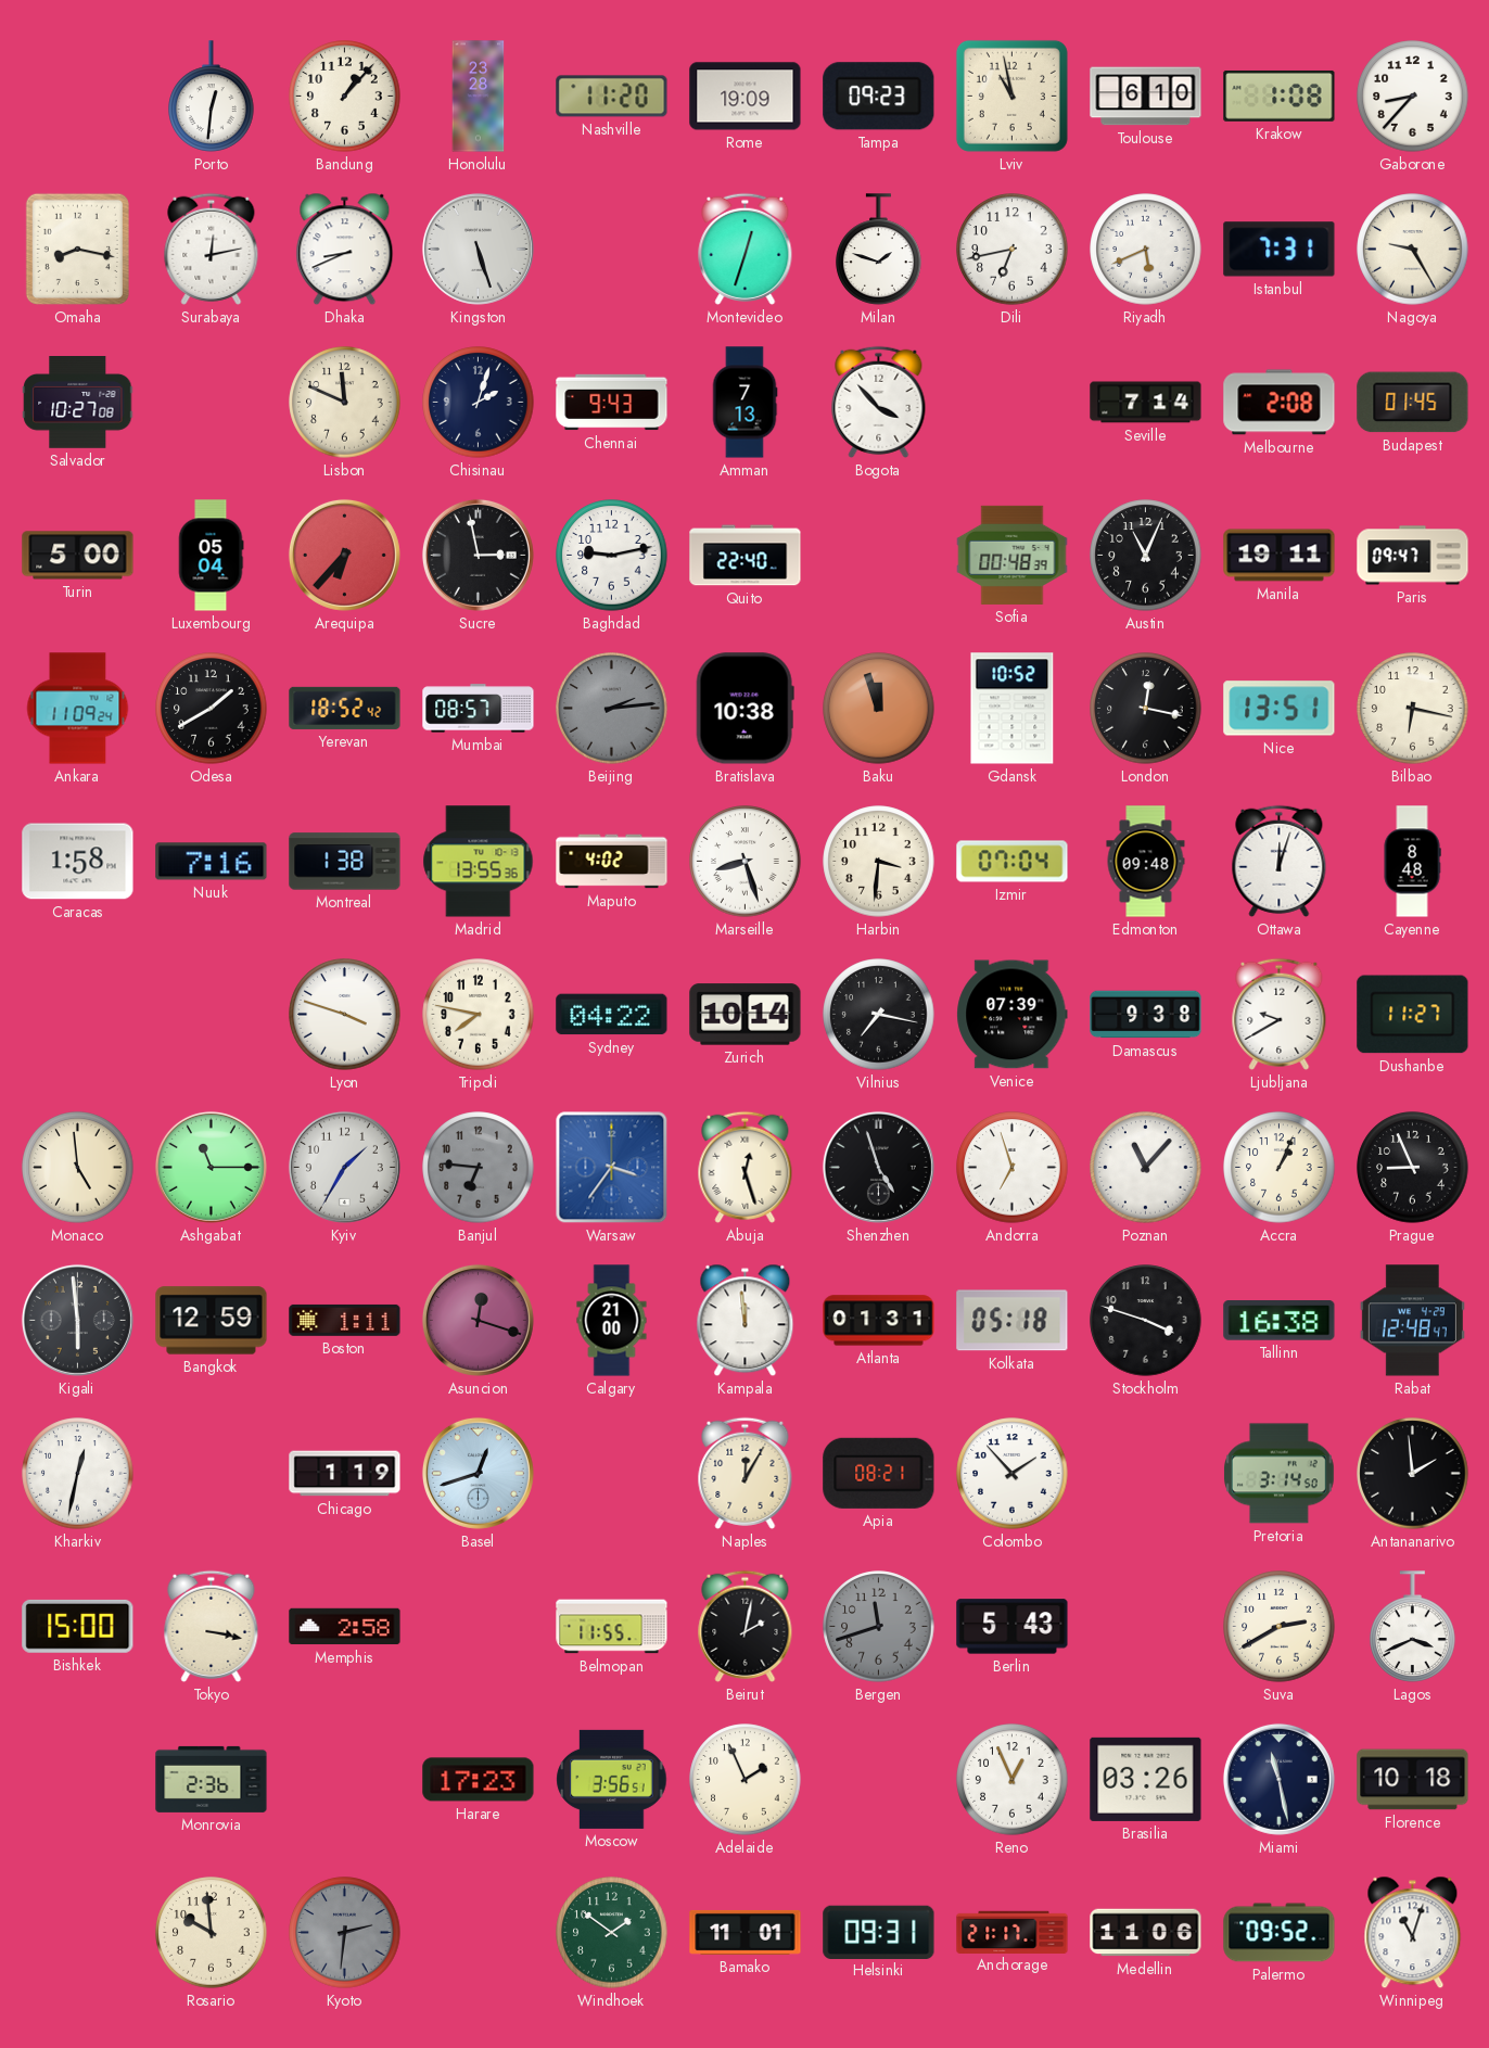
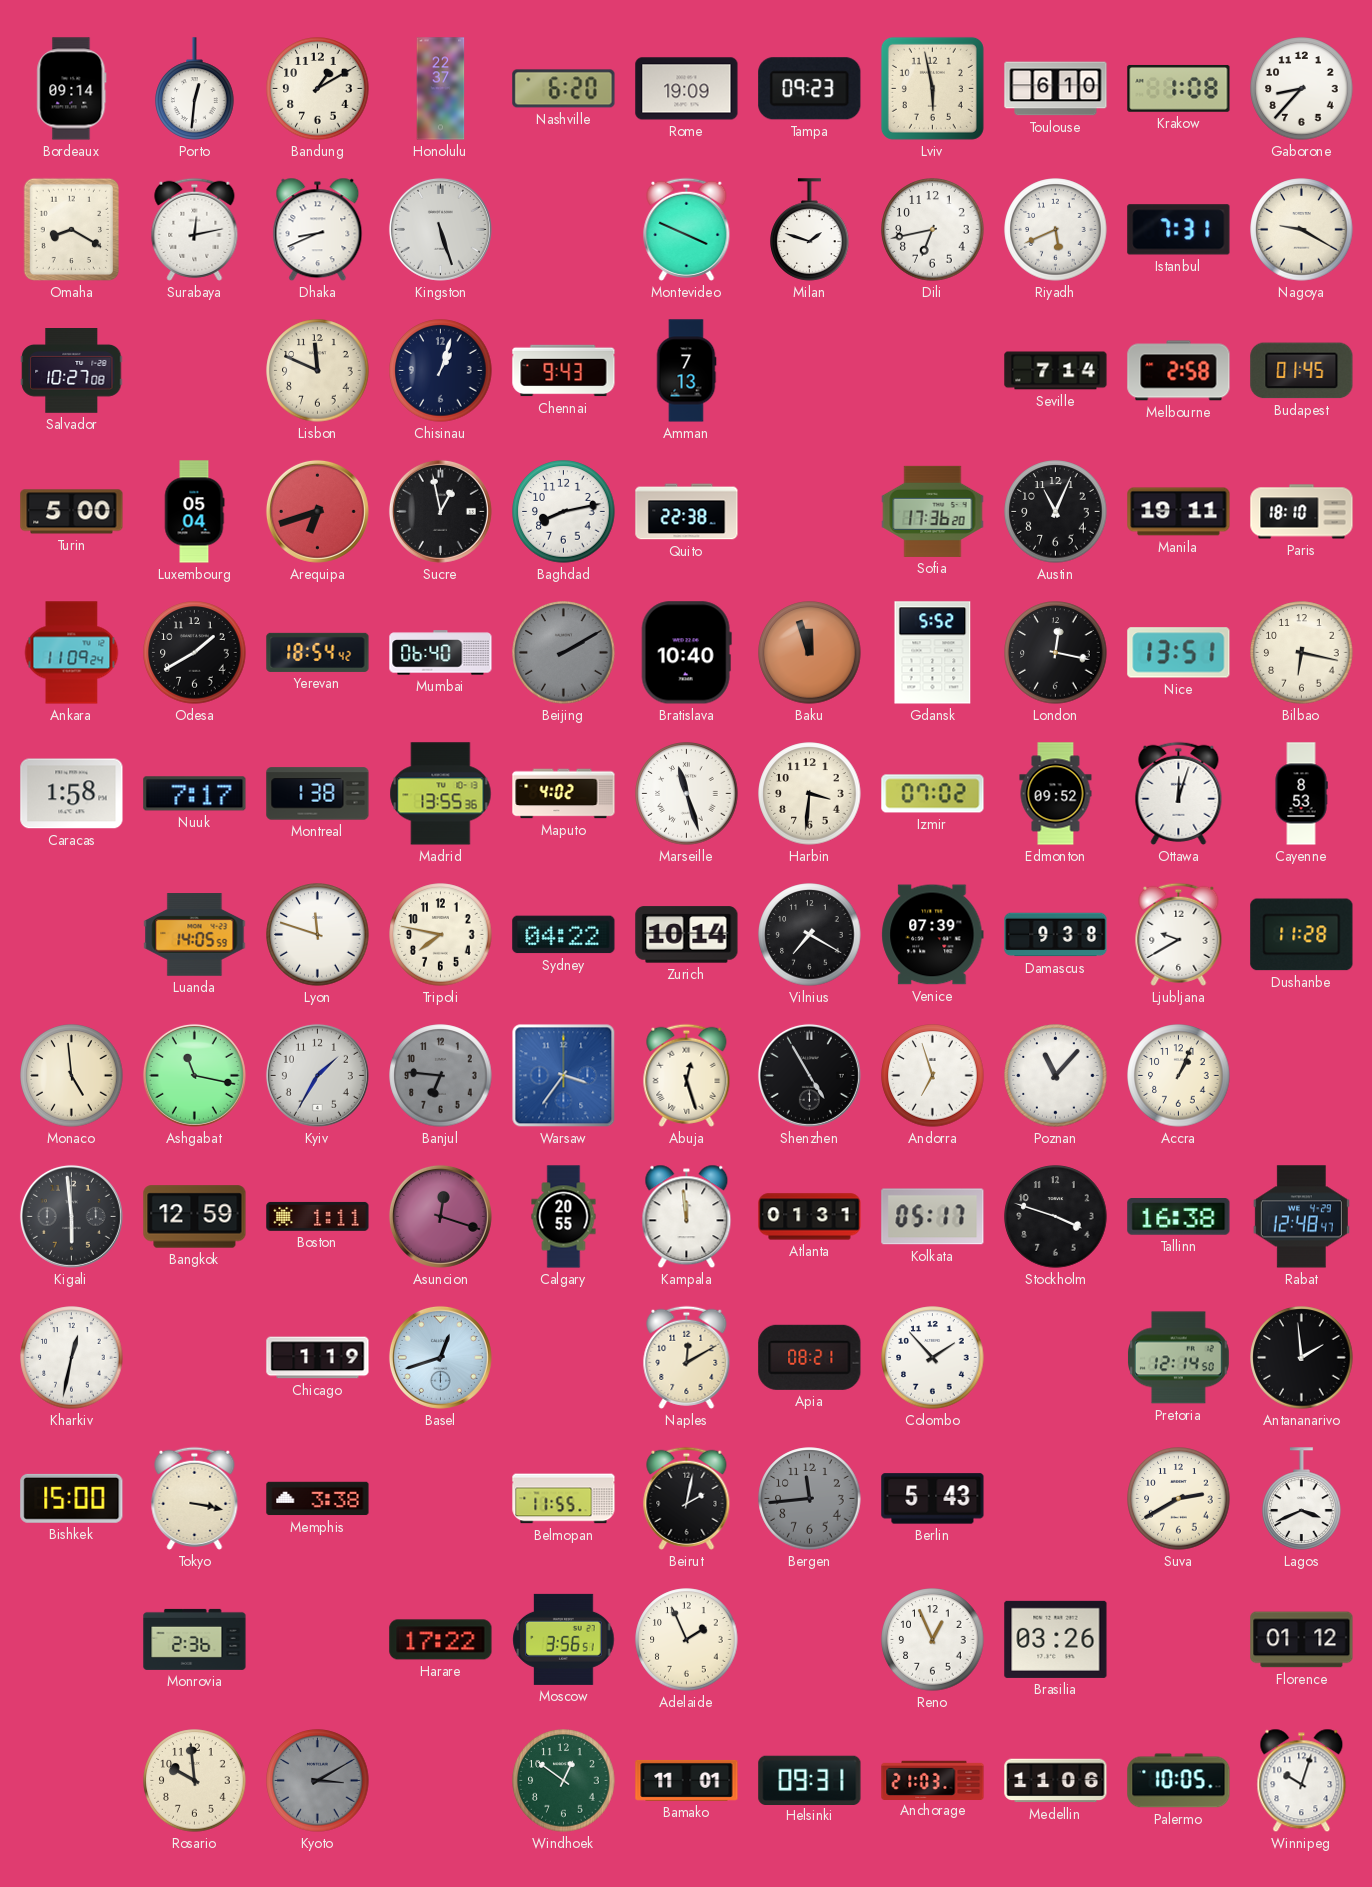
Bordeaux: none -> 09:14 (72, 89)
Bandung: 1:07 -> 1:10 (318, 89)
Honolulu: 23:28 -> 22:37 (441, 89)
Nashville: 11:20 -> 6:20 (564, 89)
Lviv: 10:58 -> 5:58 (932, 88)
Omaha: 8:17 -> 8:20 (71, 229)
Montevideo: 12:33 -> 3:49 (687, 229)
Nagoya: 9:25 -> 9:20 (1302, 230)
Chisinau: 2:03 -> 1:03 (441, 371)
Bogota: 3:53 -> none (879, 402)
Melbourne: 2:08 -> 2:58 (1179, 371)
Arequipa: 6:37 -> 6:42 (317, 511)
Sucre: 2:58 -> 12:58 (440, 511)
Baghdad: 9:13 -> 8:13 (564, 512)
Quito: 22:40 -> 22:38 (687, 512)
Sofia: 00:48 -> 17:36 (933, 511)
Paris: 09:47 -> 18:10 (1302, 512)
Yerevan: 18:52 -> 18:54 (318, 652)
Mumbai: 08:57 -> 06:40 (441, 653)
Beijing: 2:14 -> 2:10 (564, 653)
Bratislava: 10:38 -> 10:40 (686, 653)
Gdansk: 10:52 -> 5:52 (933, 653)
Nuuk: 7:16 -> 7:17 (195, 794)
Marseille: 8:27 -> 11:27 (687, 794)
Izmir: 07:04 -> 07:02 (933, 794)
Edmonton: 09:48 -> 09:52 (1056, 794)
Cayenne: 8:48 -> 8:53 (1301, 794)
Luanda: none -> 14:05 (195, 935)
Lyon: 3:48 -> 11:48 (318, 935)
Vilnius: 7:17 -> 7:20 (810, 935)
Dushanbe: 11:27 -> 11:28 (1302, 935)
Ashgabat: 11:15 -> 11:17 (194, 1075)
Shenzhen: 4:57 -> 4:55 (809, 1075)
Prague: 8:56 -> none (1413, 1168)
Calgary: 21:00 -> 20:55 (564, 1217)
Kolkata: 05:18 -> 05:17 (933, 1217)
Naples: 12:05 -> 12:10 (687, 1357)
Pretoria: 3:14 -> 12:14 (1179, 1358)
Memphis: 2:58 -> 3:38 (318, 1499)
Bergen: 11:42 -> 11:44 (810, 1499)
Harare: 17:23 -> 17:22 (441, 1640)
Miami: 11:28 -> none (1278, 1779)
Florence: 10:18 -> 01:12 (1302, 1640)
Kyoto: 2:31 -> 3:10 (318, 1781)
Windhoek: 1:51 -> 12:51 (564, 1781)
Anchorage: 21:17 -> 21:03 (933, 1780)
Palermo: 09:52 -> 10:05 (1179, 1781)
Winnipeg: 11:03 -> 10:03 (1302, 1781)
